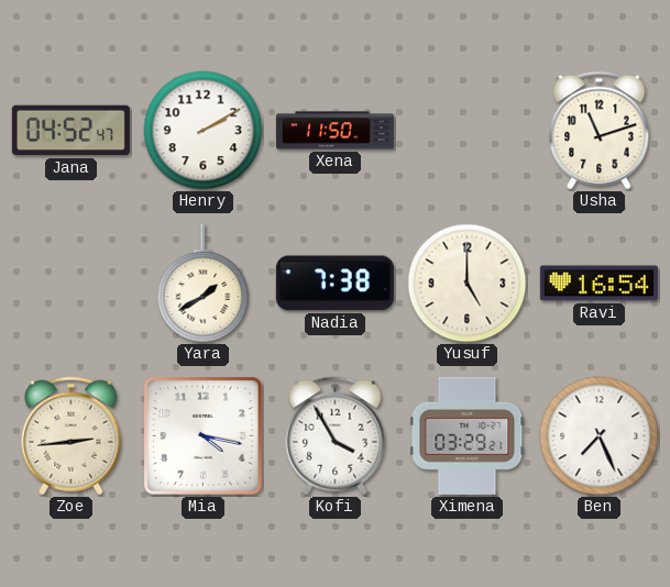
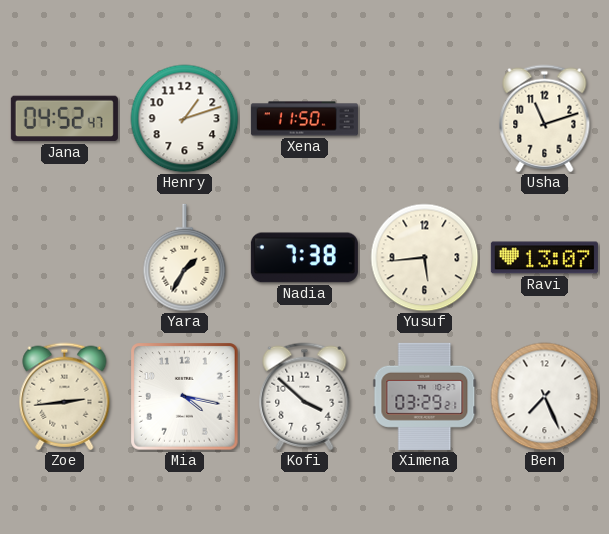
Henry: 2:10 -> 1:12 (185, 119)
Yara: 1:40 -> 1:35 (185, 258)
Yusuf: 5:00 -> 5:44 (425, 258)
Ravi: 16:54 -> 13:07 (544, 258)
Kofi: 3:55 -> 3:52 (305, 397)
